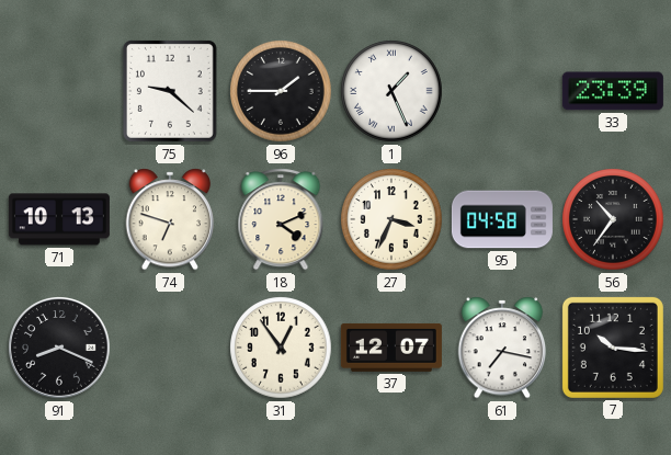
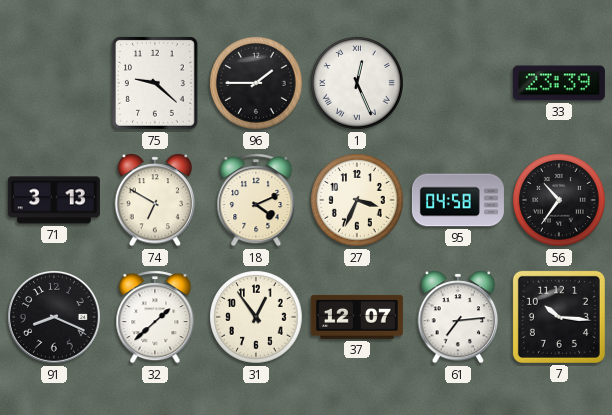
1: 1:26 -> 12:26 (357, 83)
71: 10:13 -> 3:13 (54, 200)
74: 6:48 -> 6:50 (155, 200)
32: none -> 1:38 (155, 317)
61: 7:17 -> 7:14 (458, 317)
